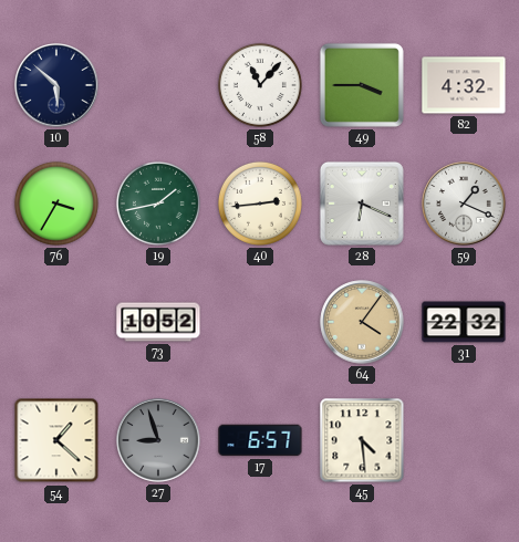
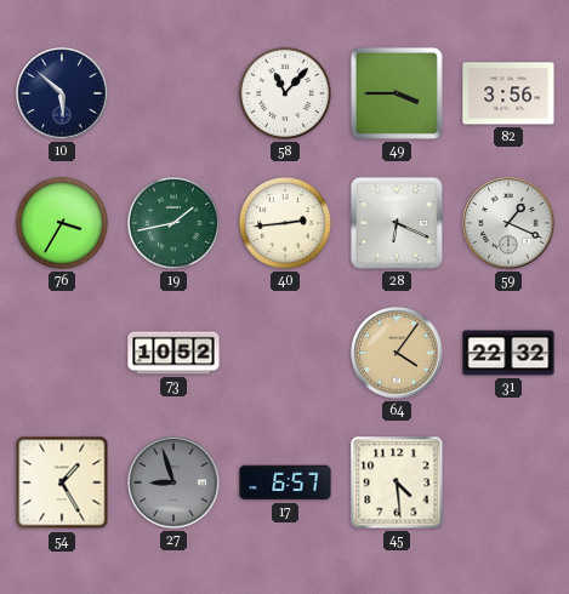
82: 4:32 -> 3:56 (508, 93)
54: 1:22 -> 1:25 (62, 482)
